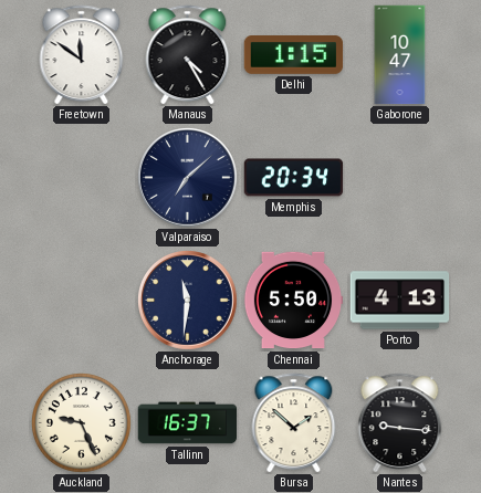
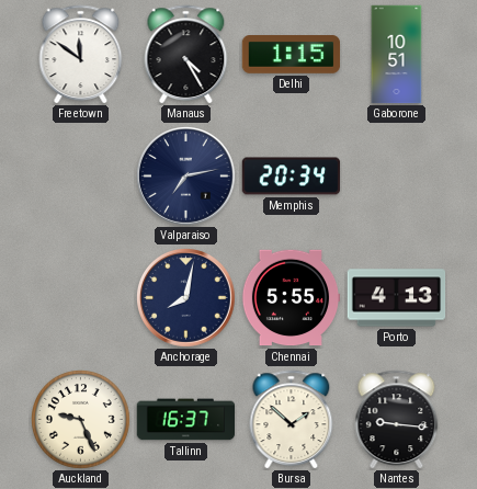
Gaborone: 10:47 -> 10:51 (397, 55)
Valparaiso: 7:08 -> 7:13 (186, 177)
Anchorage: 11:31 -> 8:02 (186, 298)
Chennai: 5:50 -> 5:55 (291, 298)
